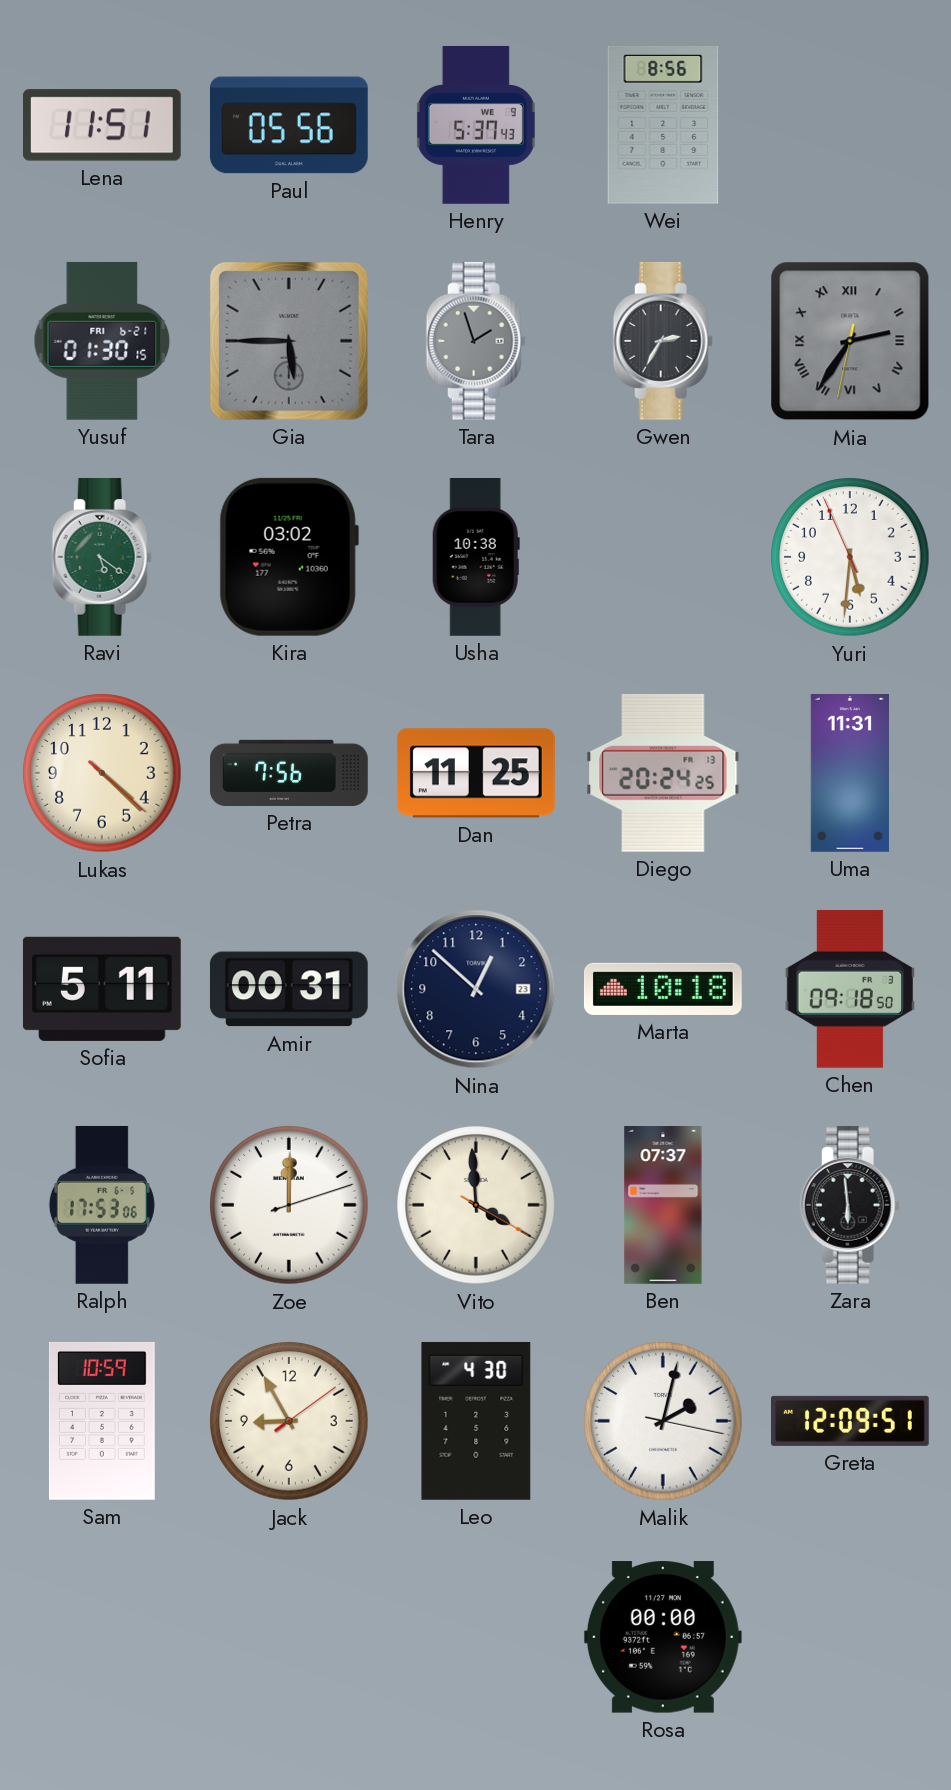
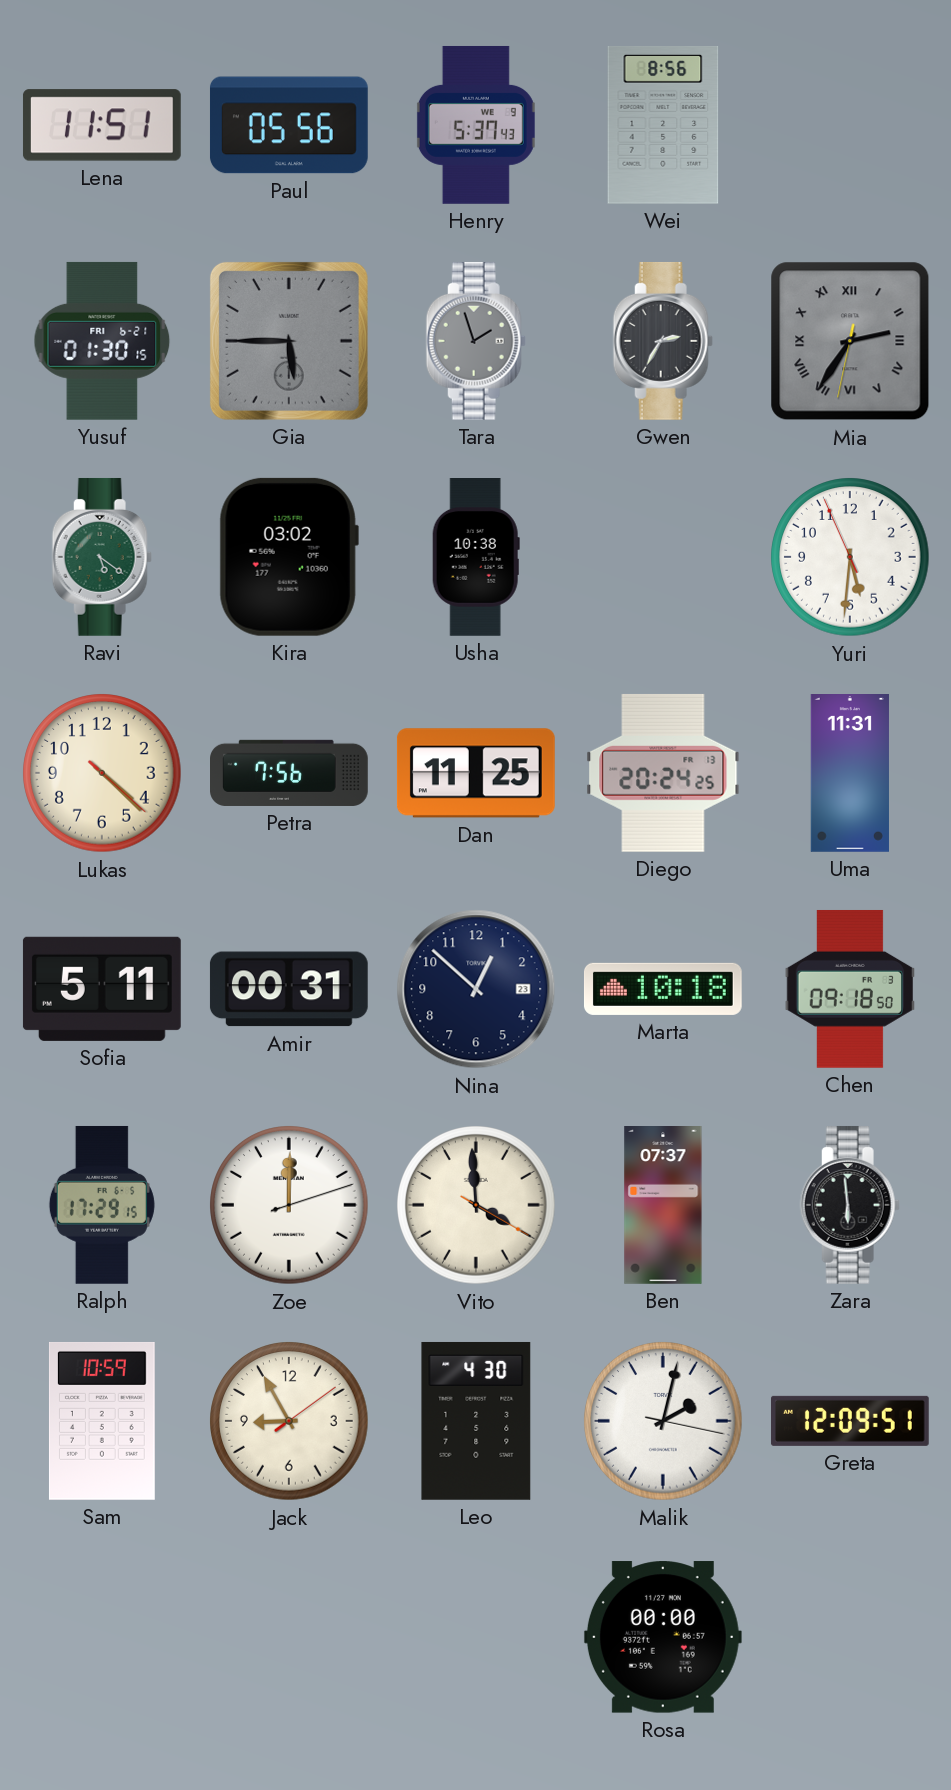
Ralph: 17:53 -> 17:29 (102, 1205)
